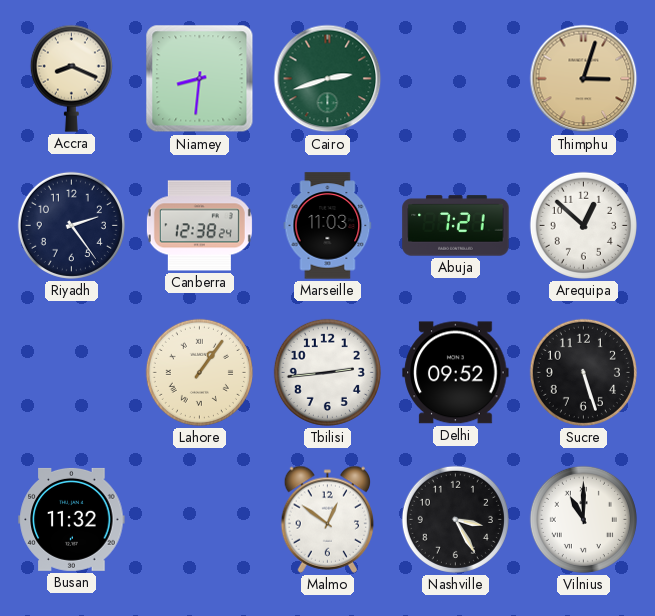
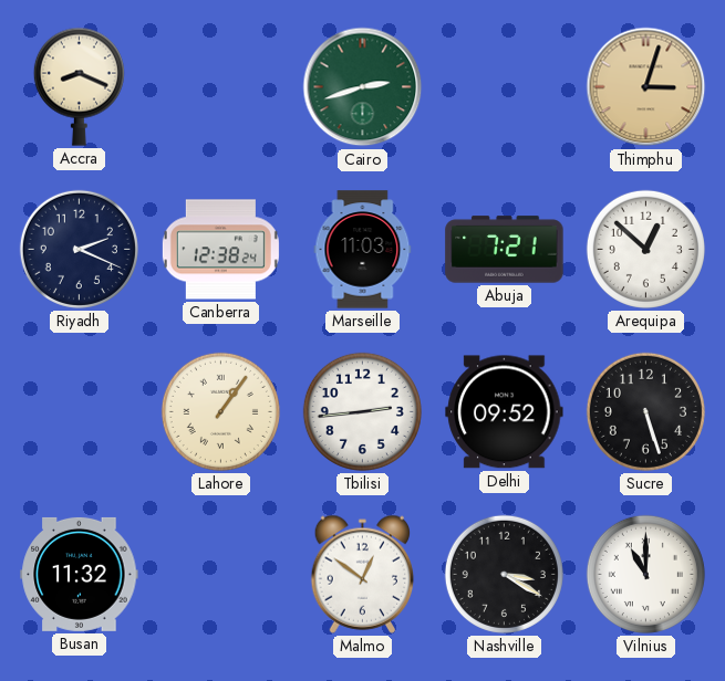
Niamey: 8:31 -> none (200, 79)
Riyadh: 2:24 -> 2:19 (79, 249)
Nashville: 3:25 -> 3:20 (504, 574)
